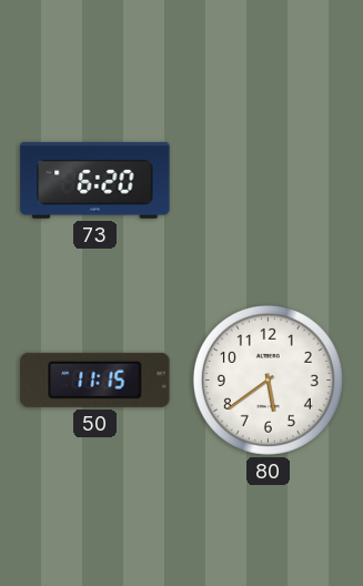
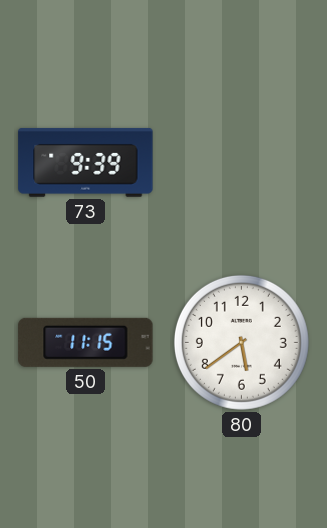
73: 6:20 -> 9:39 (86, 162)
